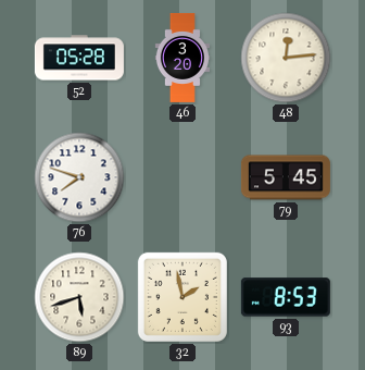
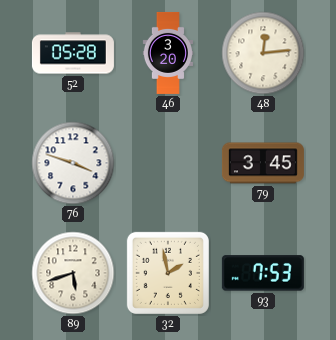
76: 7:48 -> 3:48 (73, 163)
79: 5:45 -> 3:45 (263, 163)
93: 8:53 -> 7:53 (263, 273)
